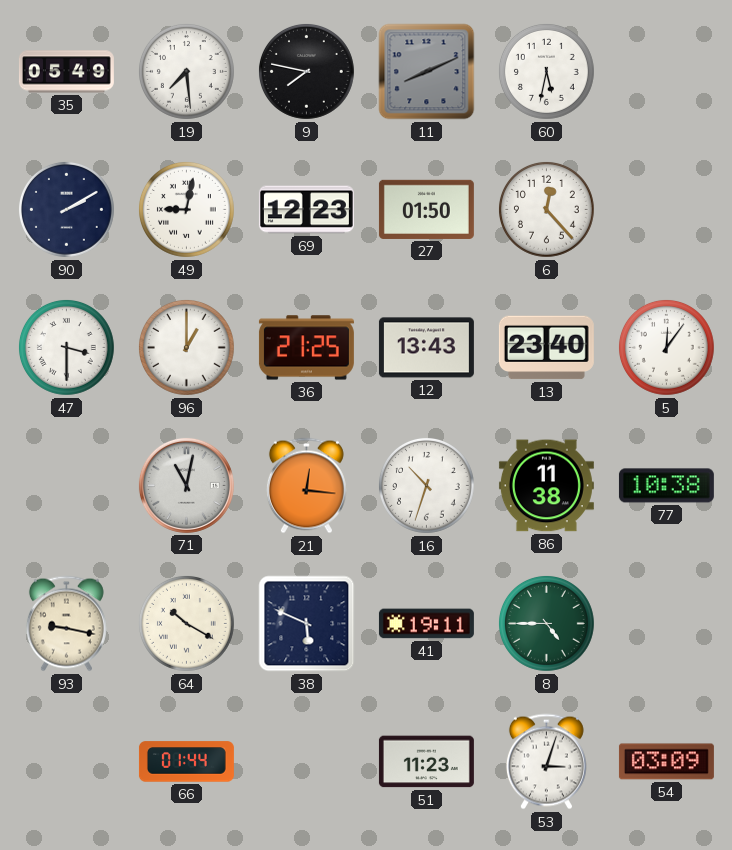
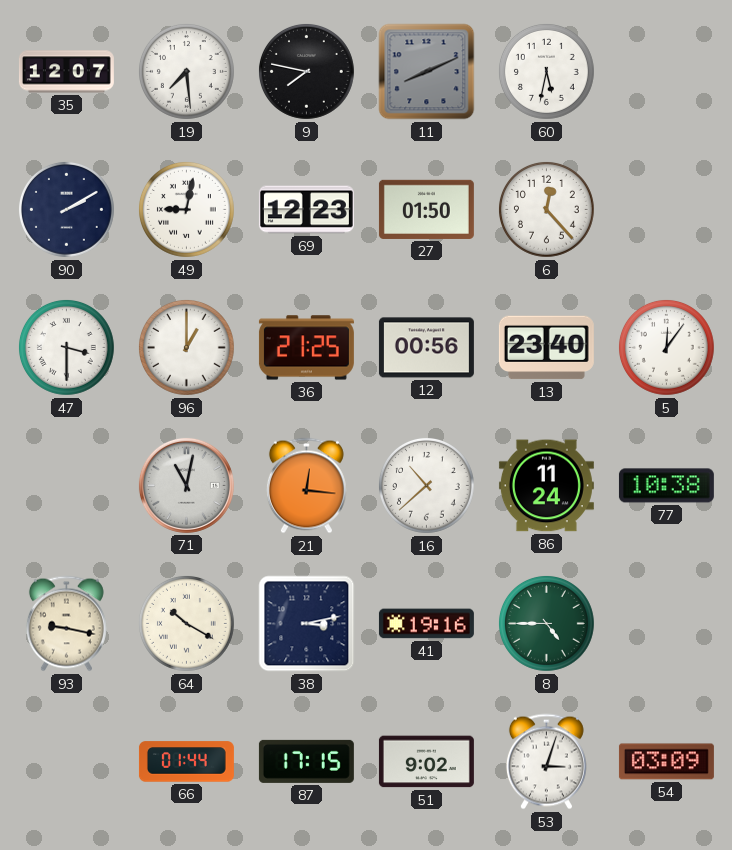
35: 05:49 -> 12:07 (66, 72)
12: 13:43 -> 00:56 (426, 348)
16: 10:33 -> 10:38 (426, 485)
86: 11:38 -> 11:24 (546, 486)
38: 5:49 -> 3:13 (307, 624)
41: 19:11 -> 19:16 (426, 624)
87: none -> 17:15 (306, 761)
51: 11:23 -> 9:02 (426, 762)
